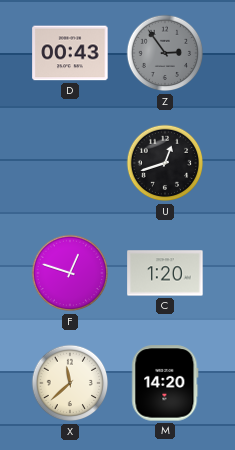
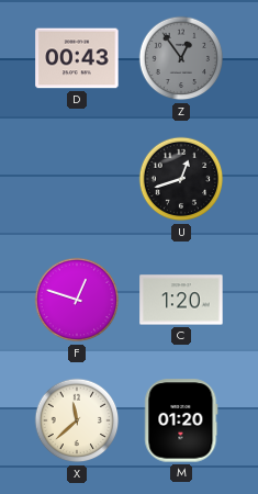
Z: 2:54 -> 12:54 (181, 58)
M: 14:20 -> 01:20 (181, 420)
